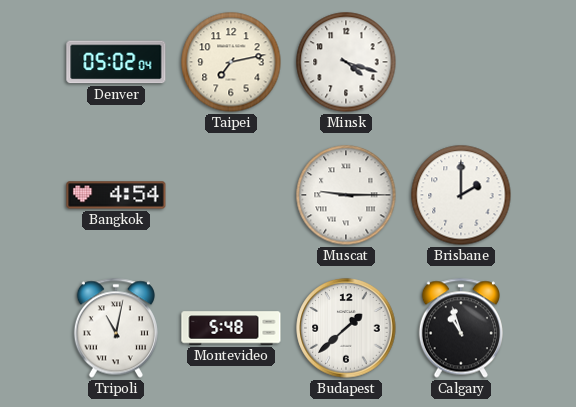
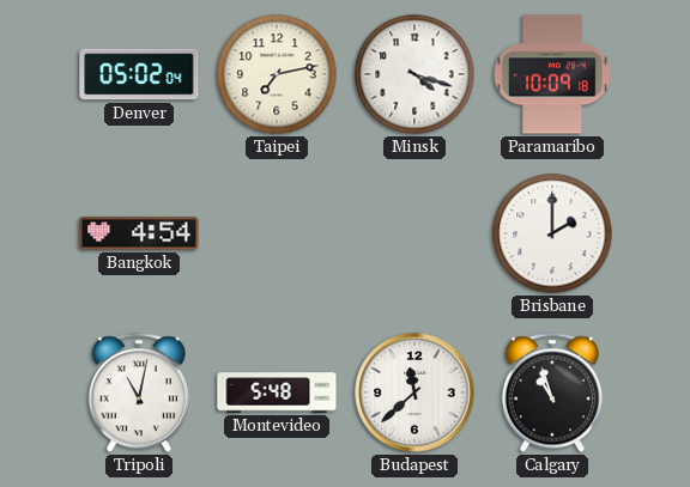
Paramaribo: none -> 10:09 (552, 74)
Muscat: 9:15 -> none (346, 195)
Budapest: 1:38 -> 11:38 (414, 392)
